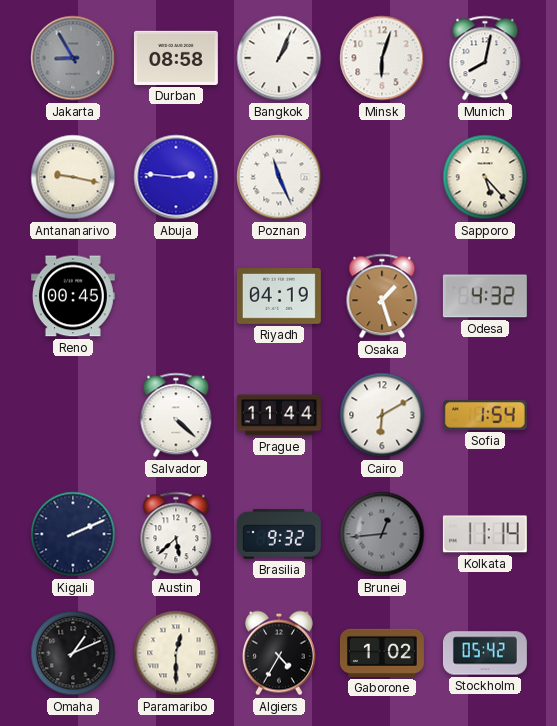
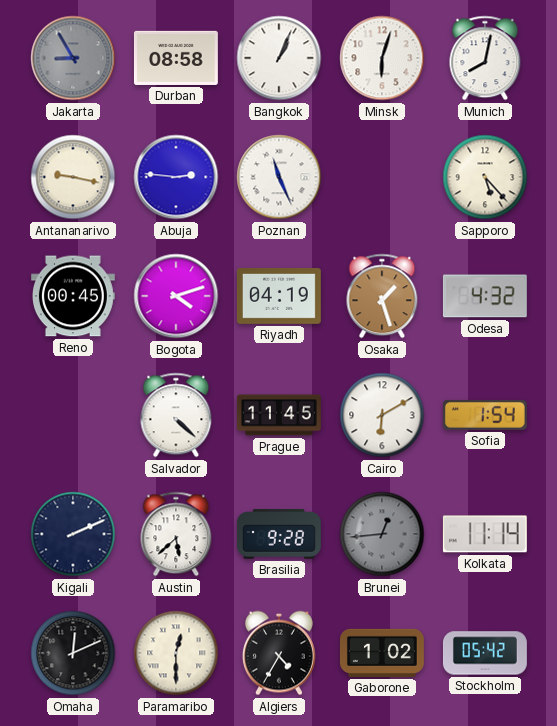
Bogota: none -> 4:12 (176, 296)
Prague: 11:44 -> 11:45 (279, 415)
Brasilia: 9:32 -> 9:28 (279, 534)
Omaha: 1:11 -> 12:11 (73, 653)
